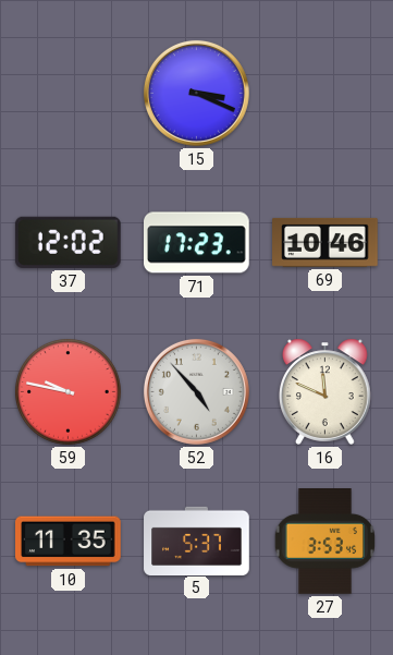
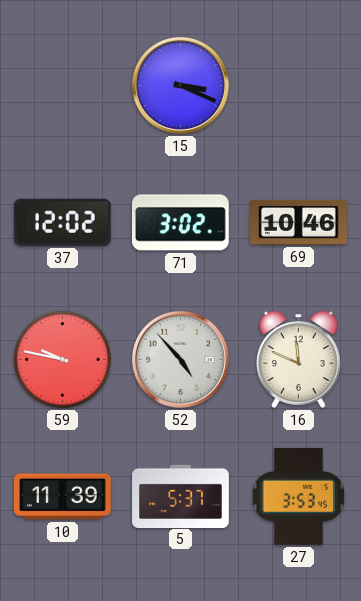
71: 17:23 -> 3:02 (181, 223)
10: 11:35 -> 11:39 (63, 497)
